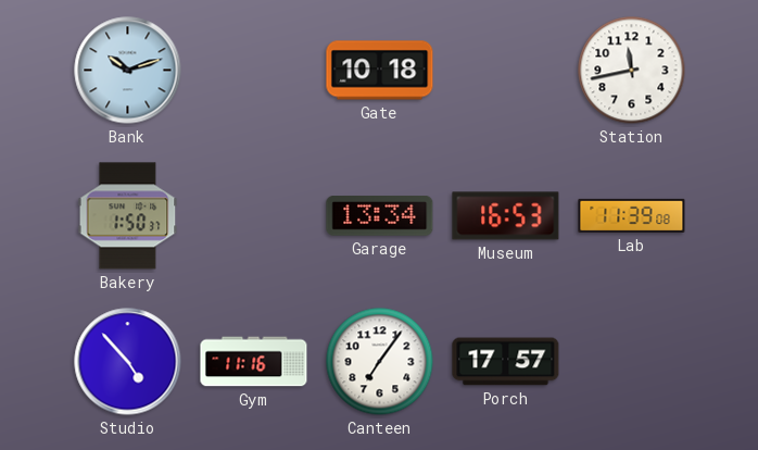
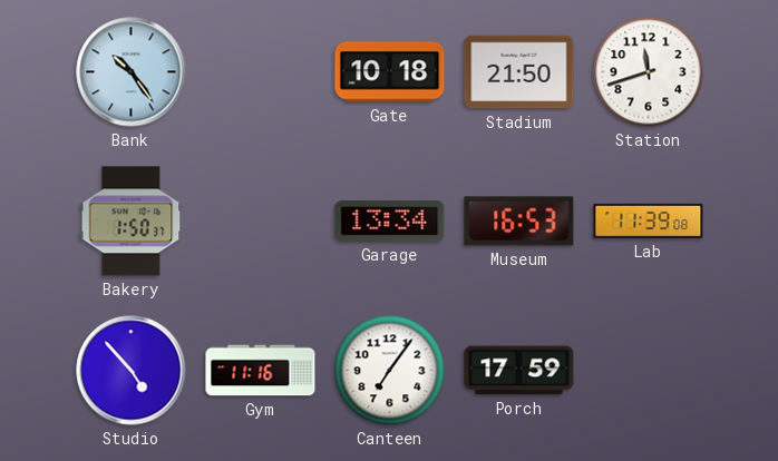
Bank: 10:12 -> 10:24 (132, 72)
Stadium: none -> 21:50 (519, 72)
Station: 11:43 -> 11:42 (649, 72)
Porch: 17:57 -> 17:59 (519, 371)
